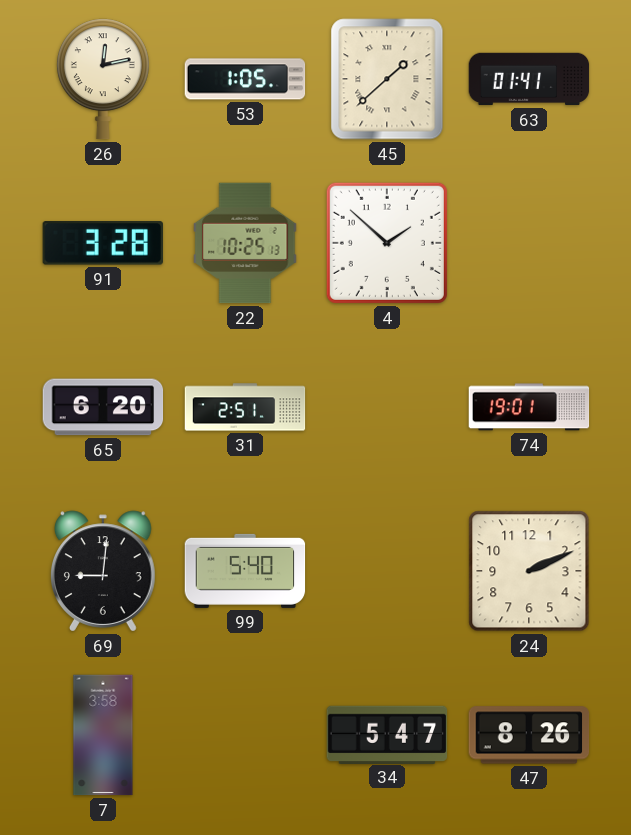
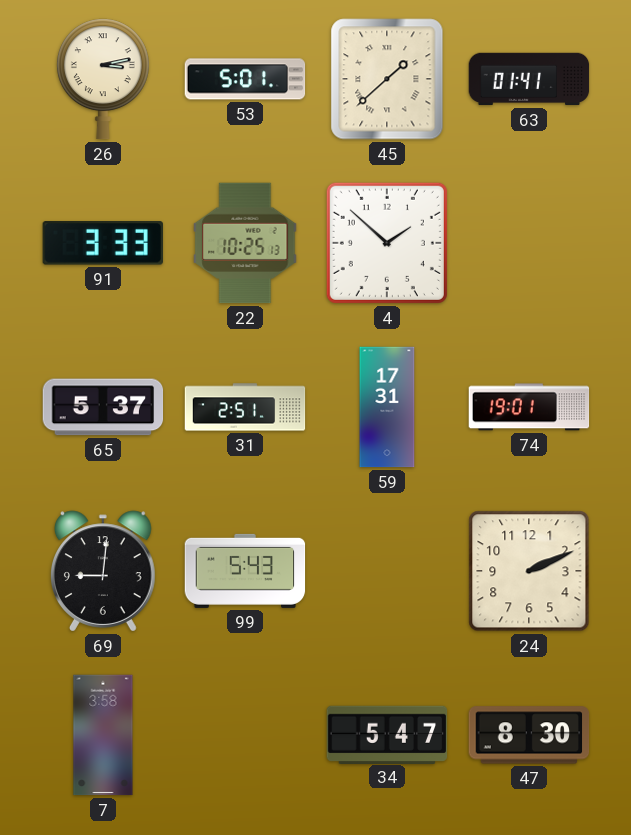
26: 12:13 -> 3:13 (103, 79)
53: 1:05 -> 5:01 (245, 79)
91: 3:28 -> 3:33 (103, 243)
65: 6:20 -> 5:37 (103, 407)
59: none -> 17:31 (387, 407)
99: 5:40 -> 5:43 (245, 571)
47: 8:26 -> 8:30 (529, 735)
